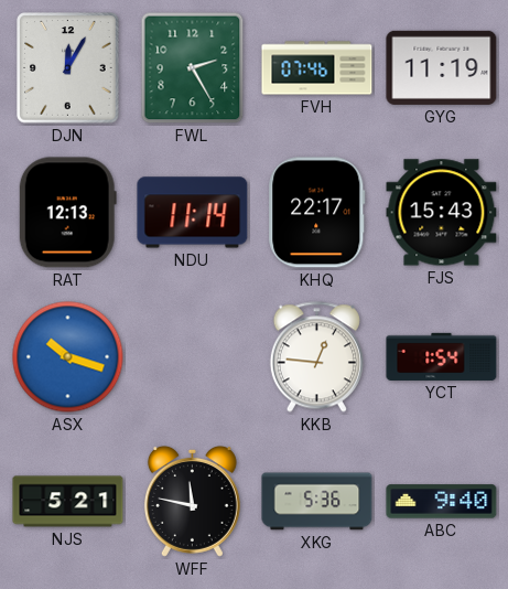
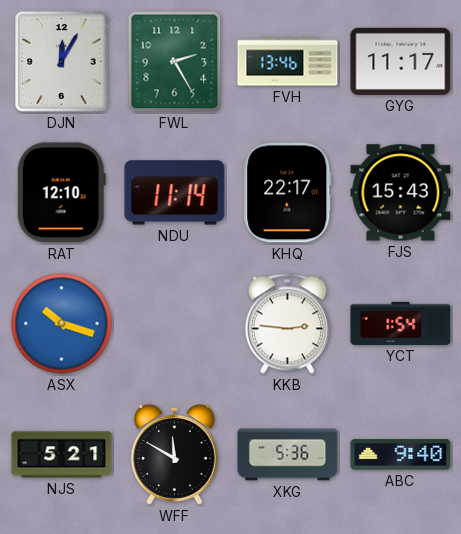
FVH: 07:46 -> 13:46 (288, 62)
GYG: 11:19 -> 11:17 (401, 61)
RAT: 12:13 -> 12:10 (61, 193)
KKB: 12:46 -> 2:46 (287, 324)
WFF: 11:47 -> 11:50 (174, 455)
